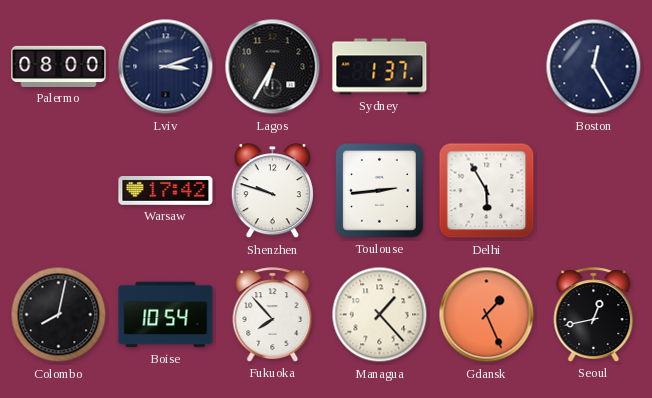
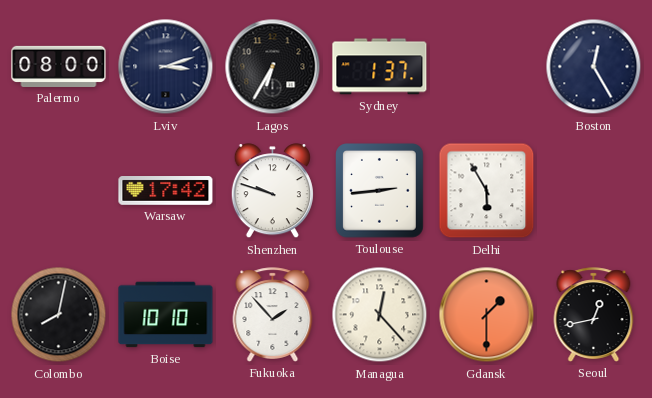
Boise: 10:54 -> 10:10 (166, 315)
Fukuoka: 7:53 -> 1:53 (273, 315)
Managua: 1:23 -> 12:23 (380, 315)
Gdansk: 1:26 -> 1:30 (487, 315)
